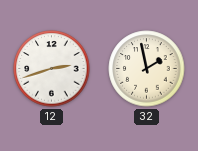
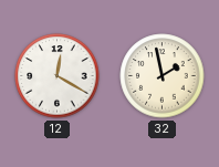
12: 2:42 -> 12:20 (58, 76)
